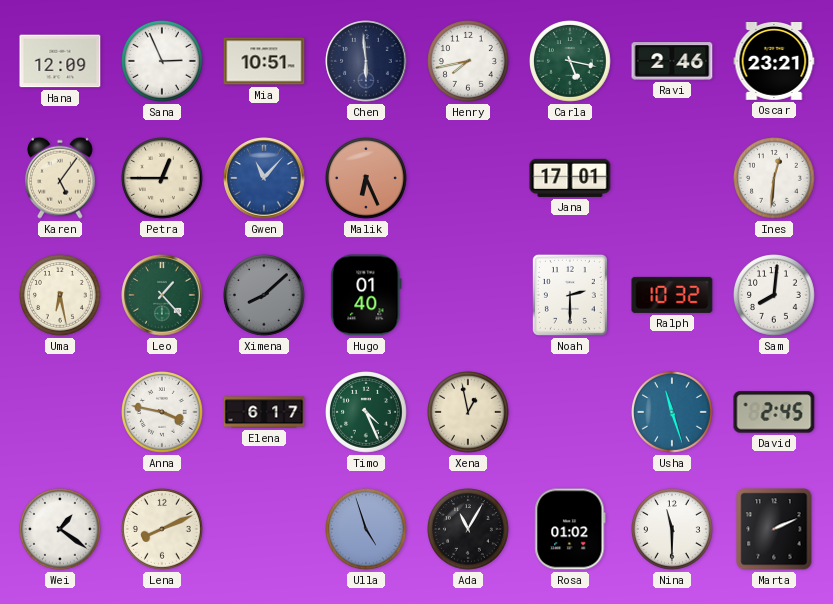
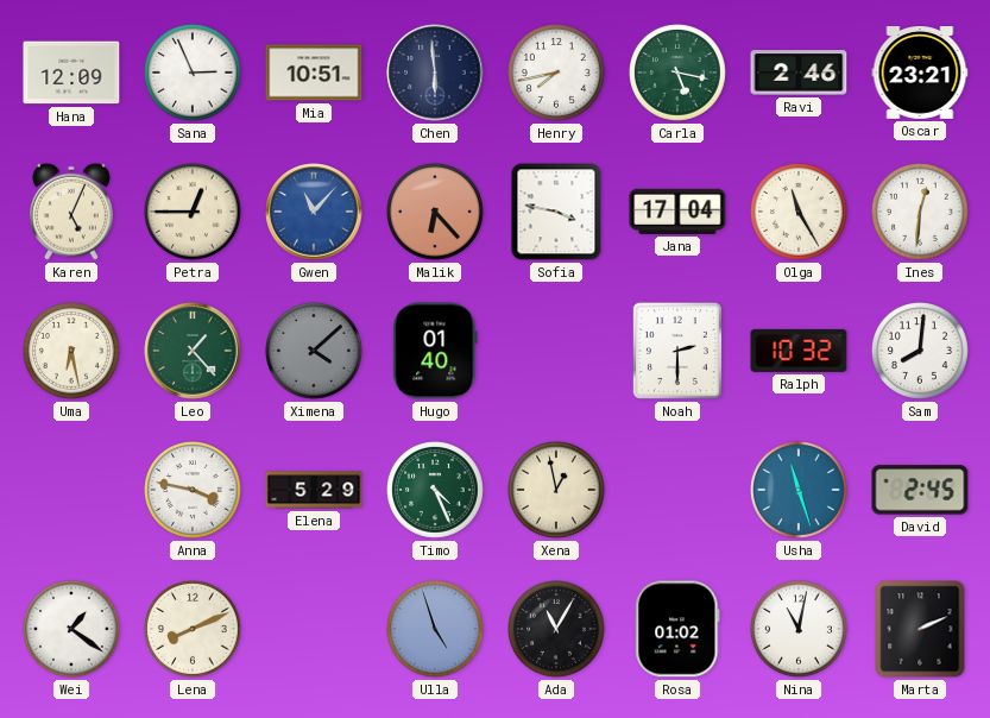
Karen: 5:06 -> 5:04 (71, 212)
Malik: 6:26 -> 6:23 (436, 213)
Sofia: none -> 3:47 (556, 212)
Jana: 17:01 -> 17:04 (677, 212)
Olga: none -> 11:25 (800, 213)
Ximena: 8:08 -> 4:08 (315, 352)
Elena: 6:17 -> 5:29 (314, 490)
Nina: 11:30 -> 11:02 (800, 630)
